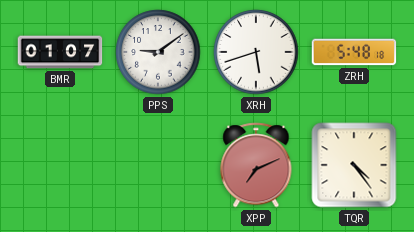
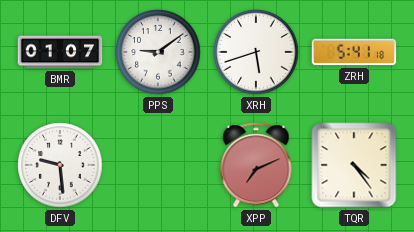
ZRH: 5:48 -> 5:41 (354, 52)
DFV: none -> 9:29 (60, 165)
